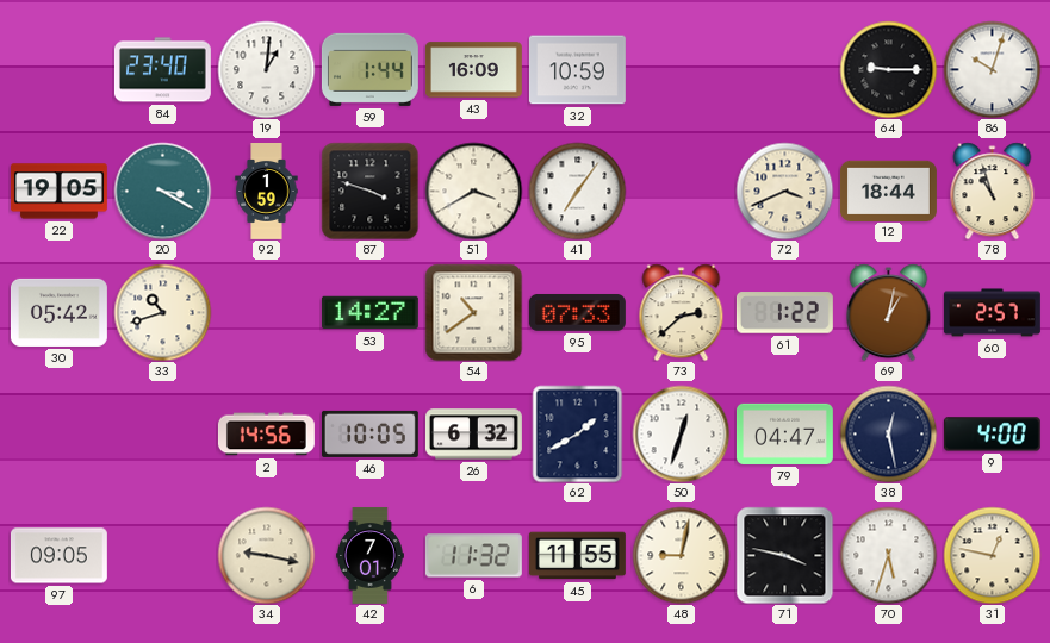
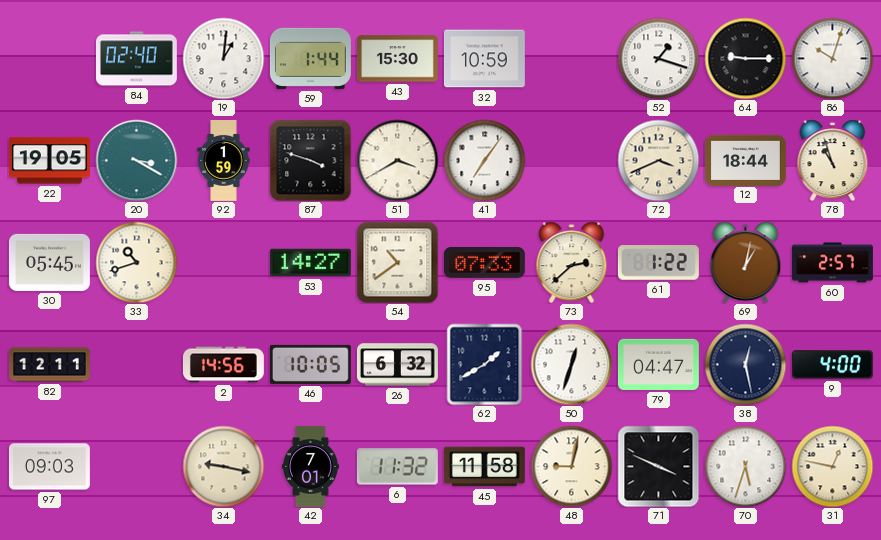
84: 23:40 -> 02:40 (136, 59)
43: 16:09 -> 15:30 (397, 59)
52: none -> 1:18 (658, 58)
30: 05:42 -> 05:45 (49, 262)
82: none -> 12:11 (50, 365)
97: 09:05 -> 09:03 (49, 467)
45: 11:55 -> 11:58 (484, 467)
71: 3:47 -> 3:49 (658, 466)
